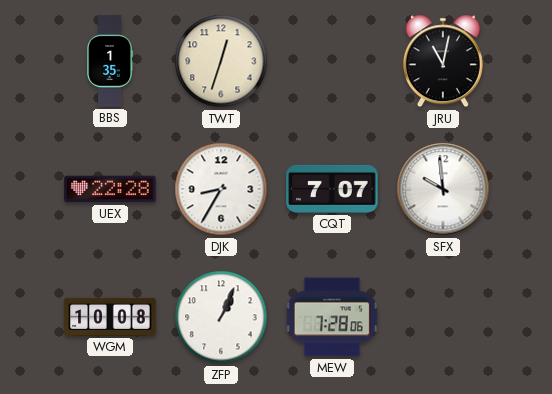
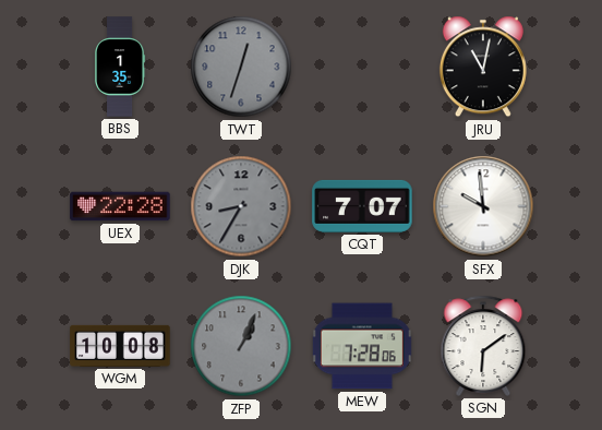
TWT dial: cream -> grey (241, 67)
DJK dial: white -> grey (241, 206)
ZFP dial: white -> grey (241, 346)
SGN: none -> 6:09 (483, 346)
